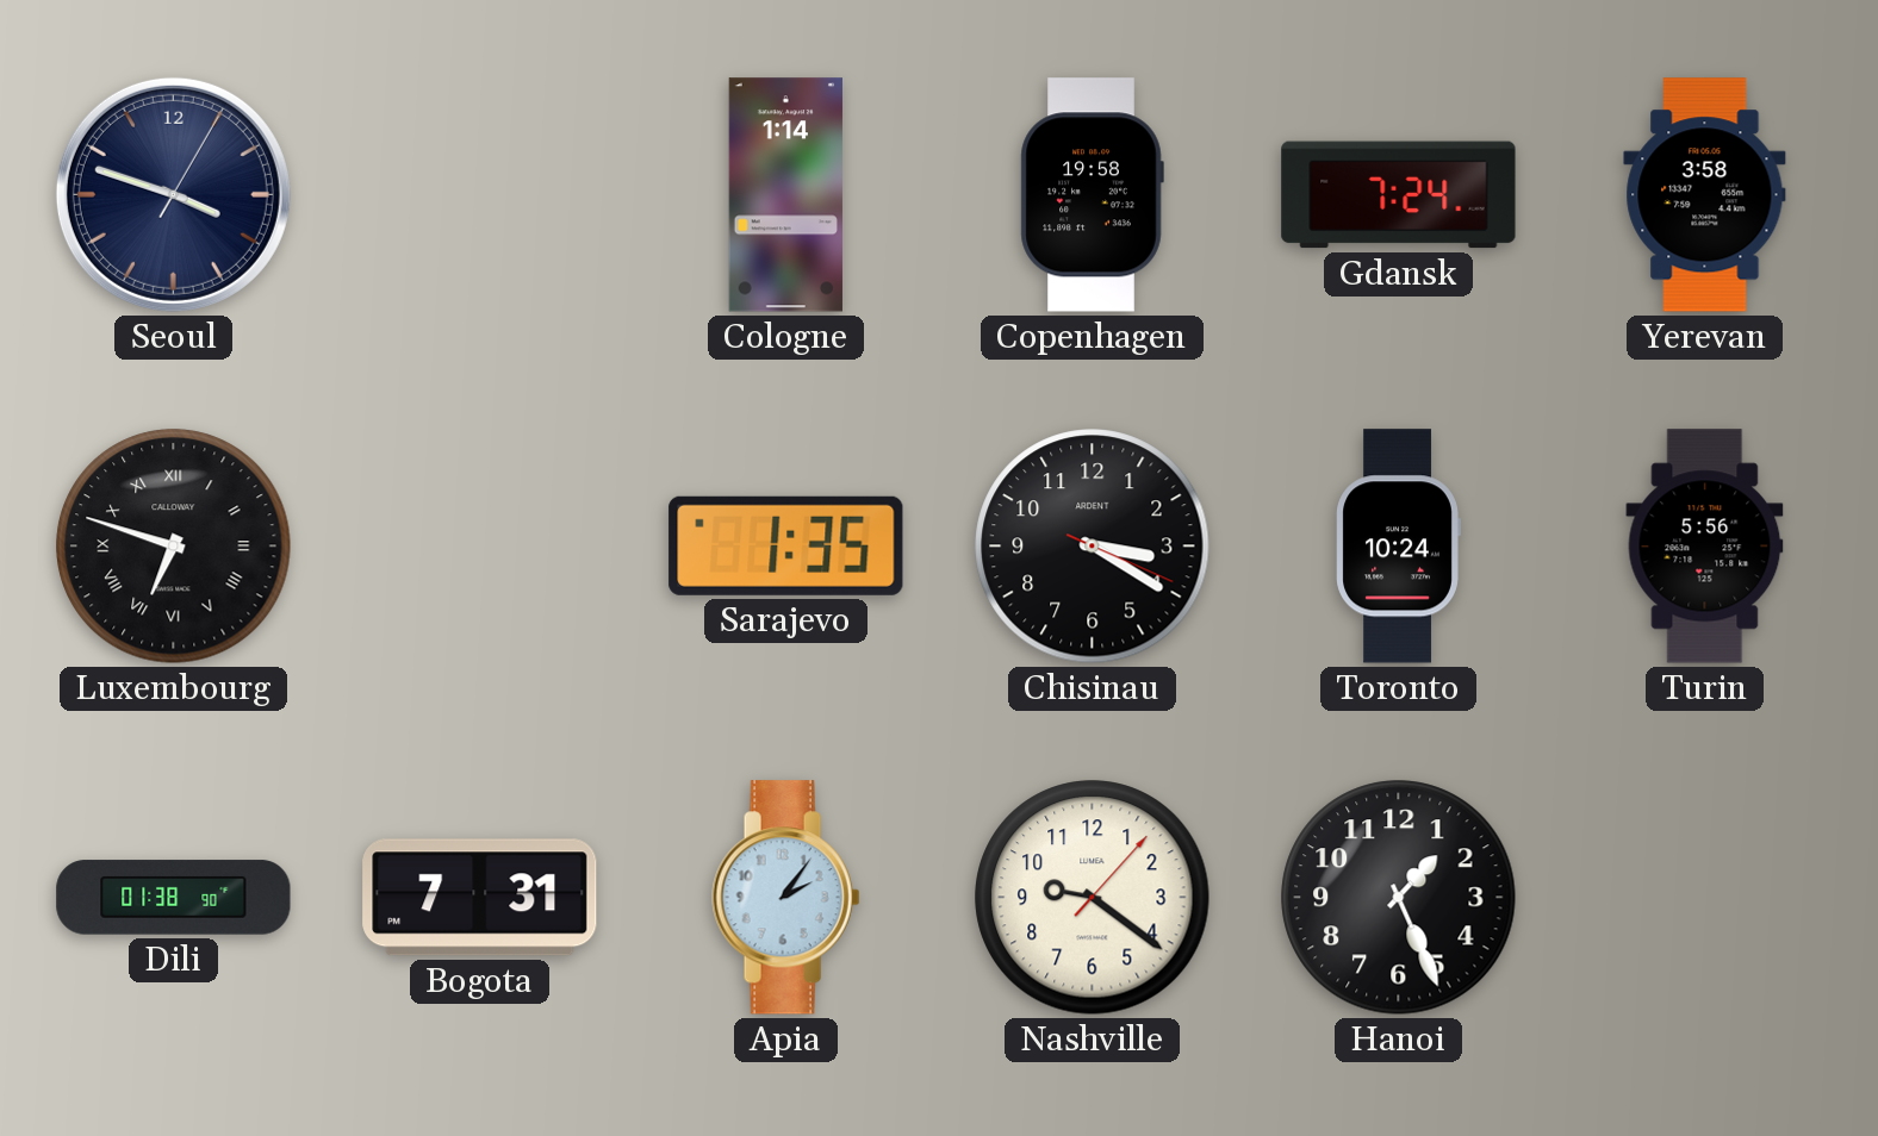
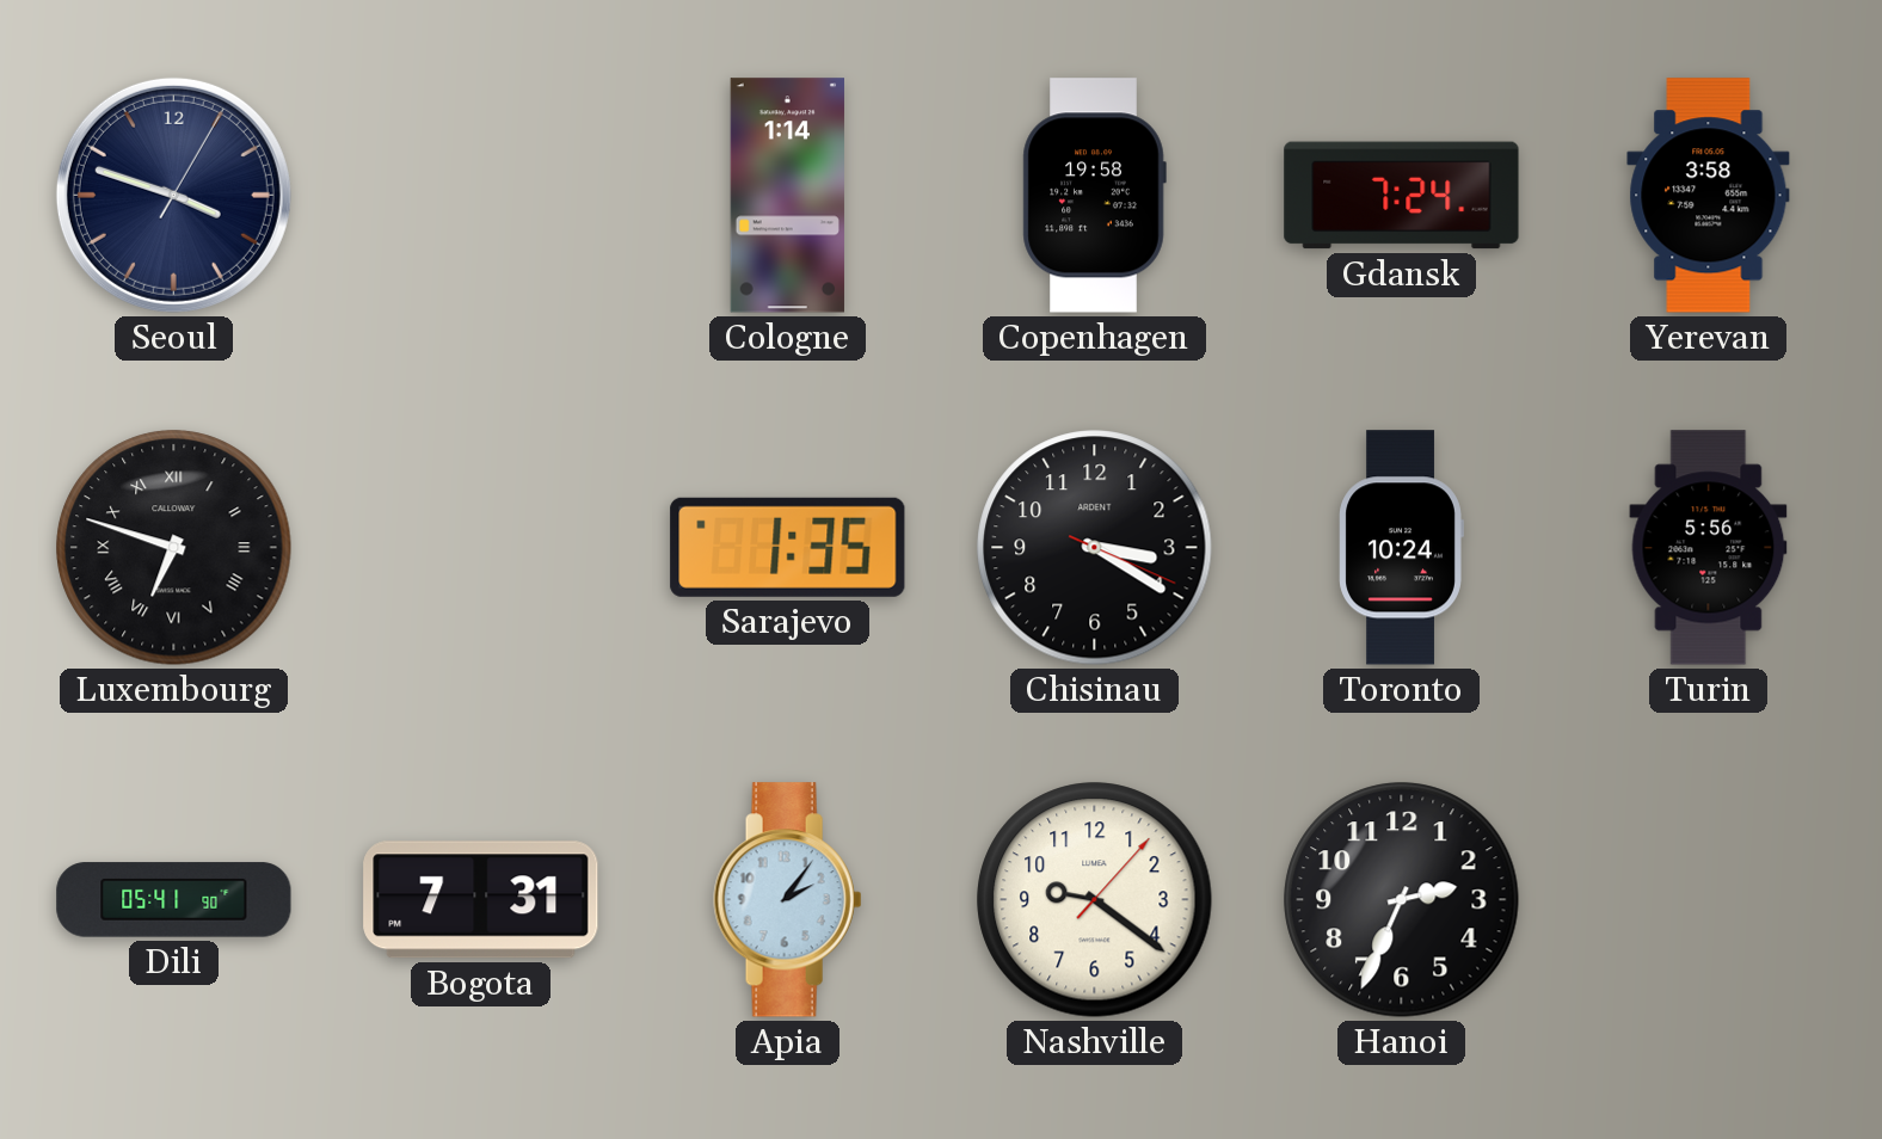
Dili: 01:38 -> 05:41 (174, 900)
Hanoi: 1:26 -> 2:34 (1402, 900)
